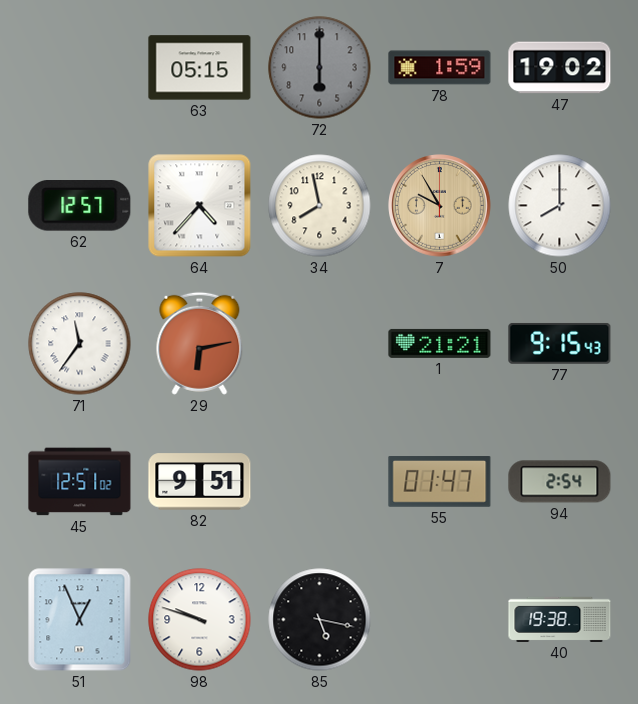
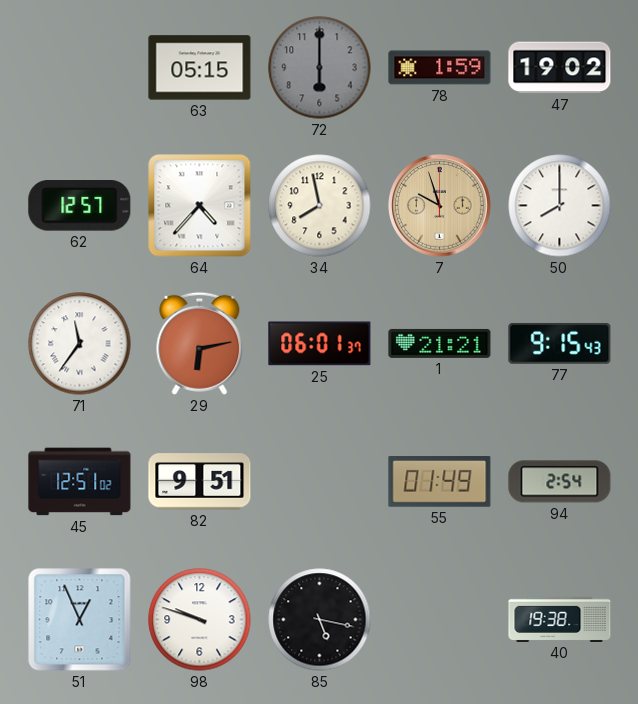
7: 9:55 -> 9:57 (440, 206)
25: none -> 06:01 (320, 344)
55: 01:47 -> 01:49 (440, 482)
